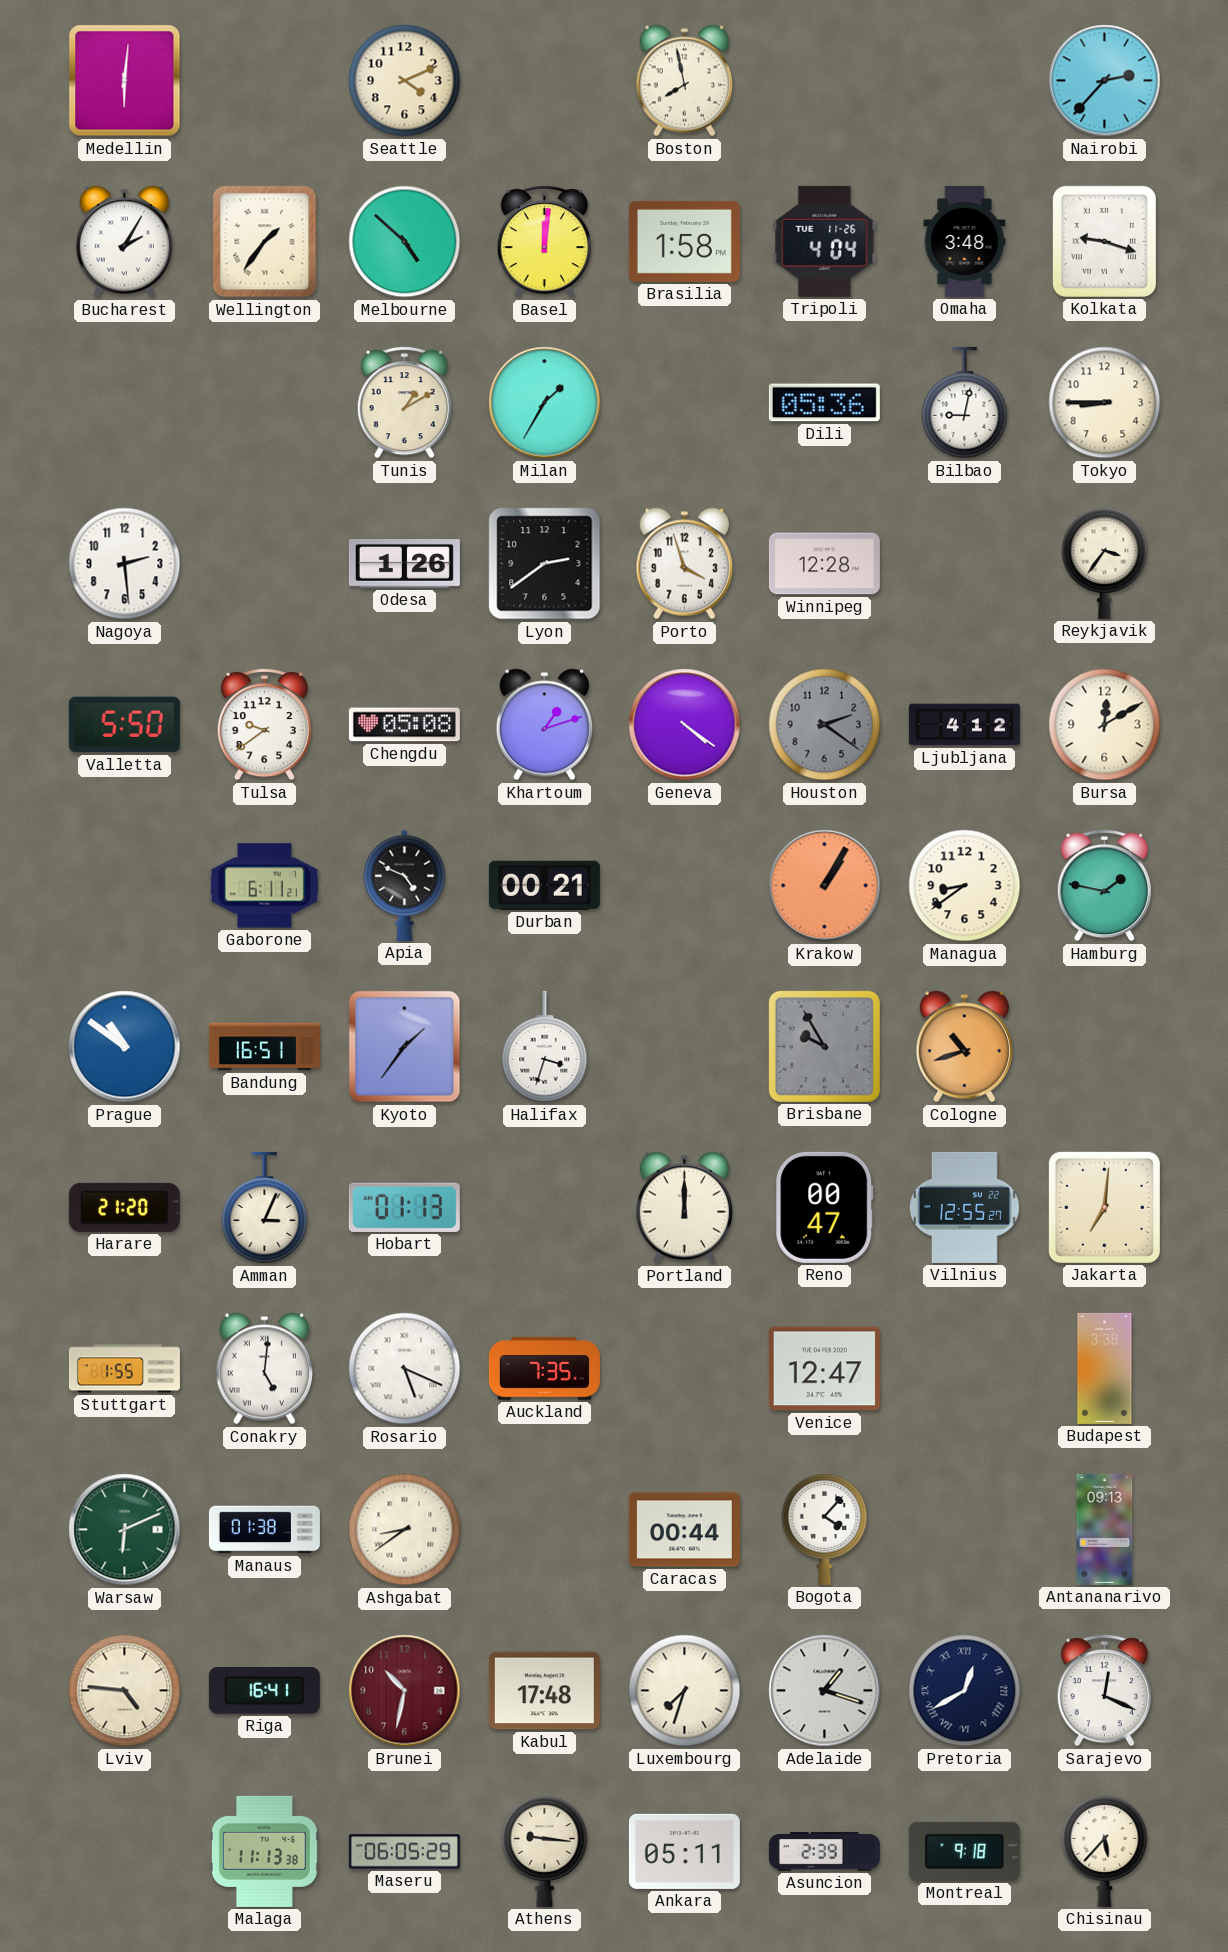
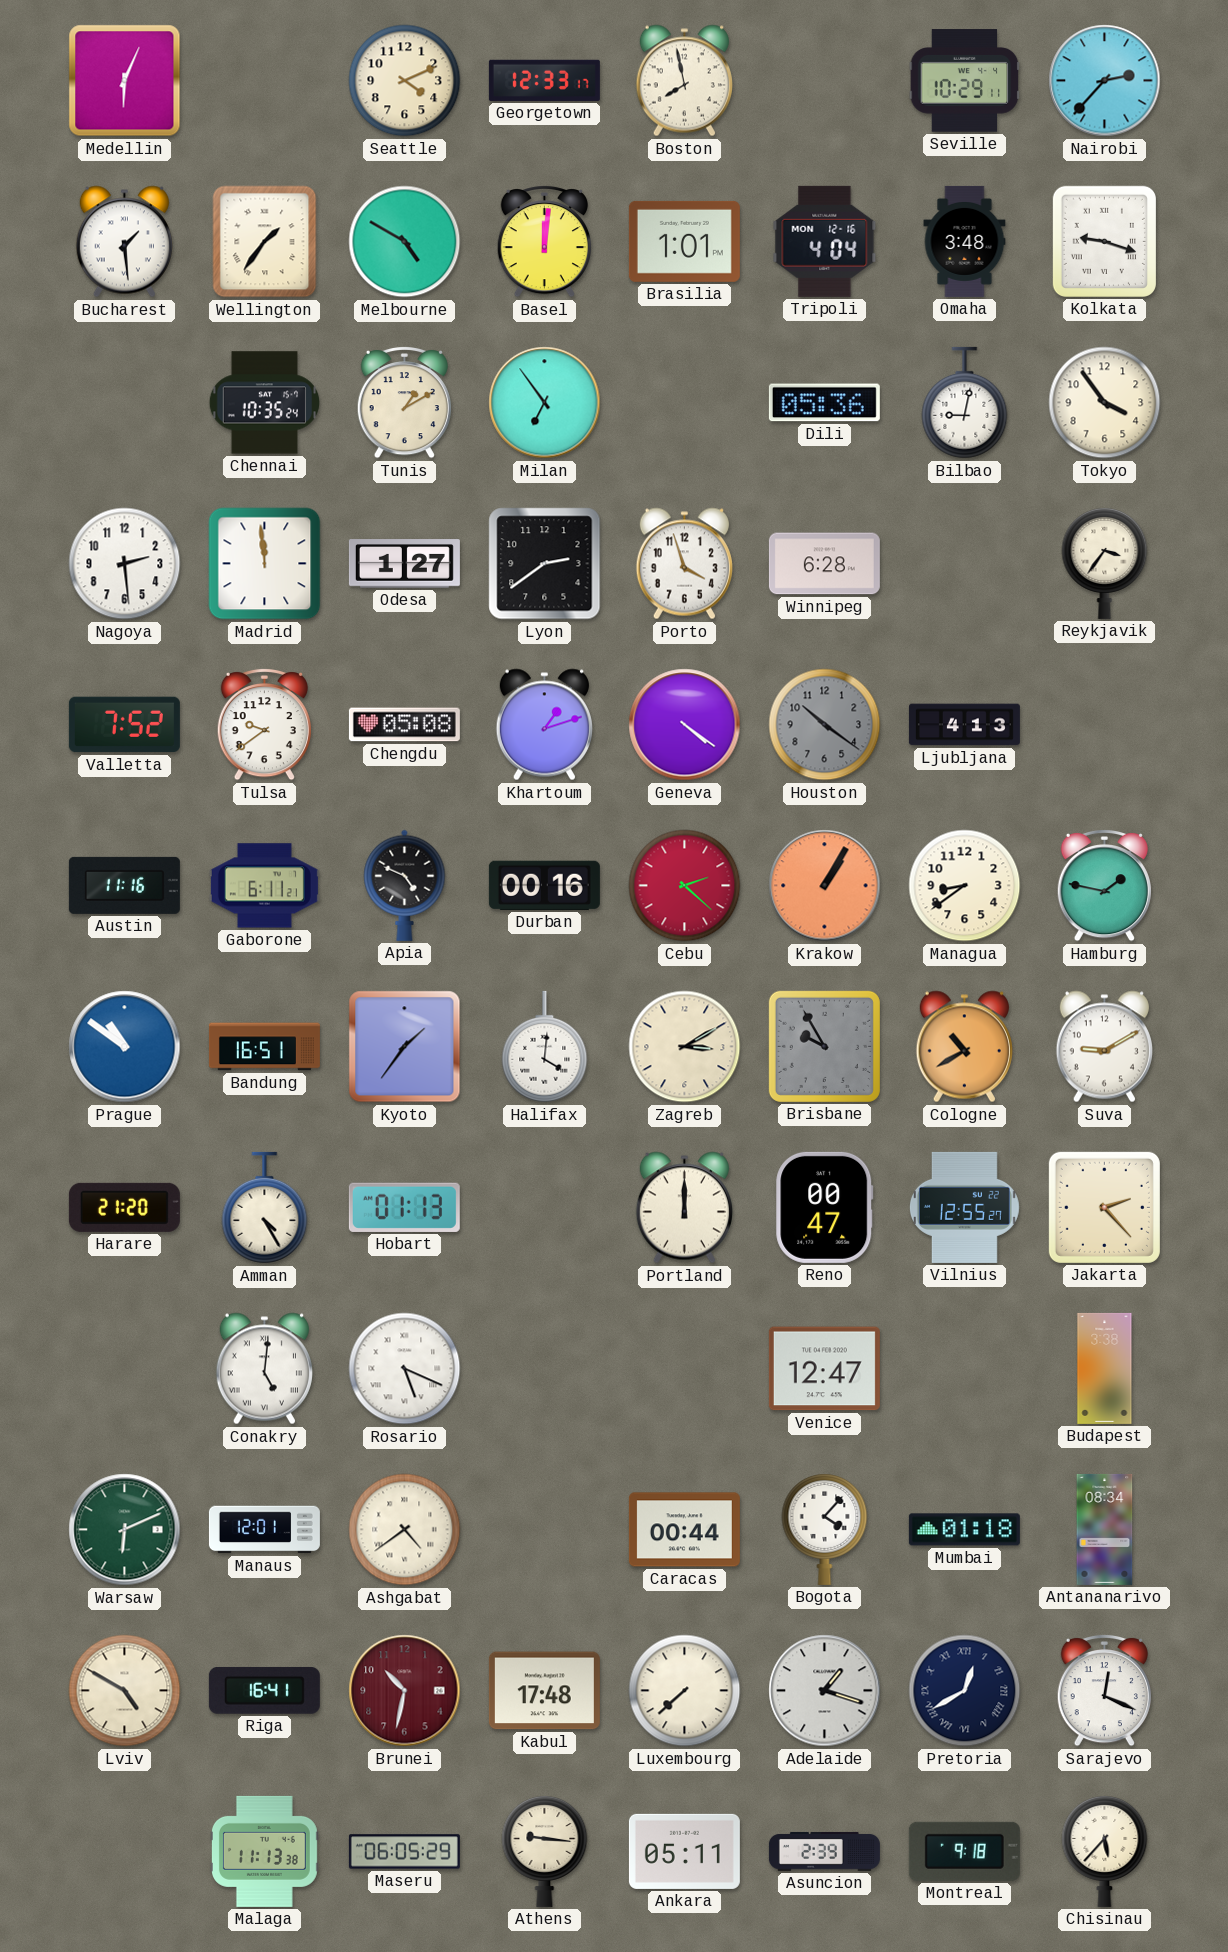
Medellin: 6:01 -> 6:04 (125, 81)
Georgetown: none -> 12:33 (544, 80)
Seville: none -> 10:29 (965, 81)
Bucharest: 2:05 -> 1:29 (124, 242)
Melbourne: 4:52 -> 4:50 (405, 242)
Brasilia: 1:58 -> 1:01 (684, 241)
Tripoli date: TUE 11-26 -> MON 12-16 (825, 241)
Chennai: none -> 10:35 (265, 403)
Milan: 1:35 -> 6:54 (545, 403)
Tokyo: 8:45 -> 3:54 (1105, 403)
Madrid: none -> 11:59 (265, 564)
Odesa: 1:26 -> 1:27 (404, 564)
Winnipeg: 12:28 -> 6:28 (824, 564)
Valletta: 5:50 -> 7:52 (124, 725)
Houston: 2:21 -> 10:21 (825, 725)
Ljubljana: 4:12 -> 4:13 (964, 725)
Bursa: 12:10 -> none (1105, 725)
Austin: none -> 11:16 (124, 885)
Durban: 00:21 -> 00:16 (544, 885)
Cebu: none -> 2:22 (685, 886)
Halifax: 3:33 -> 4:01 (545, 1047)
Zagreb: none -> 3:10 (685, 1047)
Cologne: 10:42 -> 10:40 (964, 1047)
Suva: none -> 9:10 (1104, 1047)
Amman: 3:04 -> 4:25 (265, 1208)
Jakarta: 7:01 -> 2:23 (1104, 1207)
Stuttgart: 1:55 -> none (124, 1369)
Auckland: 7:35 -> none (544, 1369)
Manaus: 01:38 -> 12:01 (264, 1530)
Ashgabat: 8:39 -> 4:39 (405, 1530)
Mumbai: none -> 01:18 (964, 1530)
Antananarivo: 09:13 -> 08:34 (1105, 1529)
Lviv: 4:46 -> 4:50 (125, 1691)
Luxembourg: 7:33 -> 7:38 (685, 1691)
